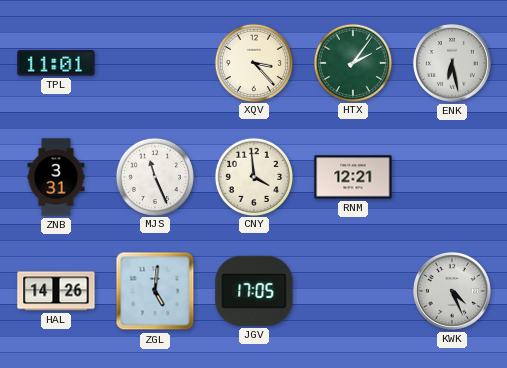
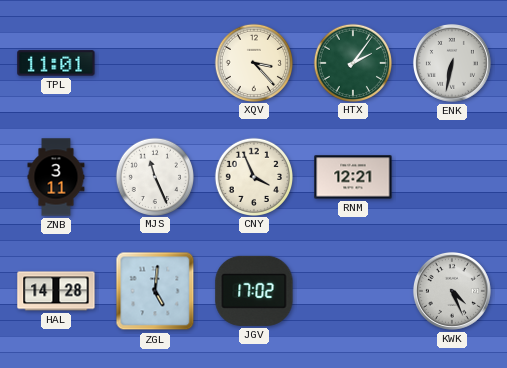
ENK: 6:28 -> 6:32 (452, 63)
ZNB: 3:31 -> 3:11 (56, 177)
CNY: 3:59 -> 3:56 (253, 176)
HAL: 14:26 -> 14:28 (56, 291)
JGV: 17:05 -> 17:02 (254, 291)
